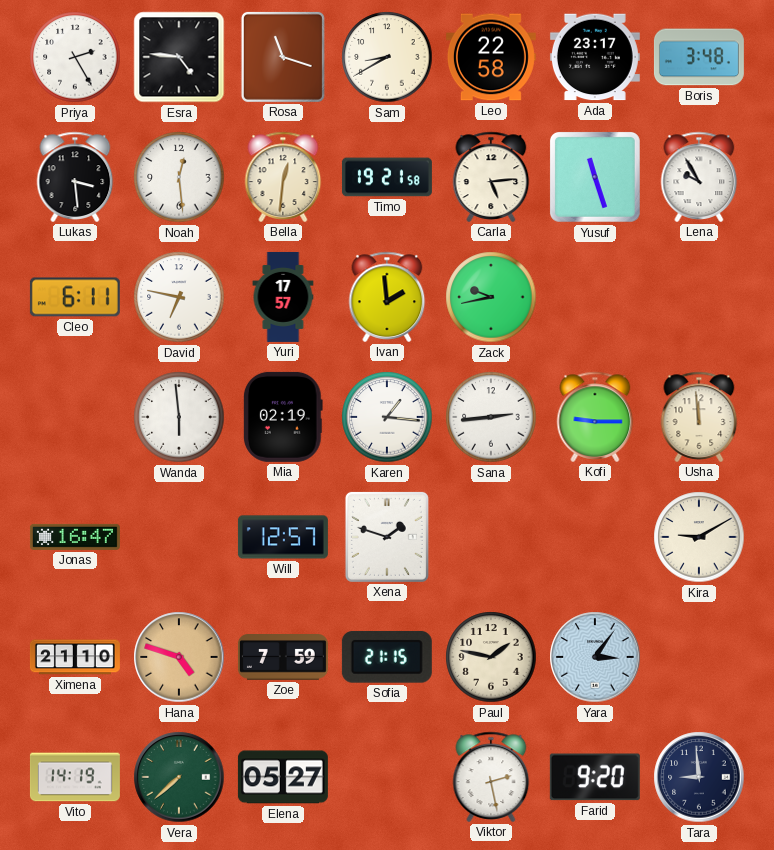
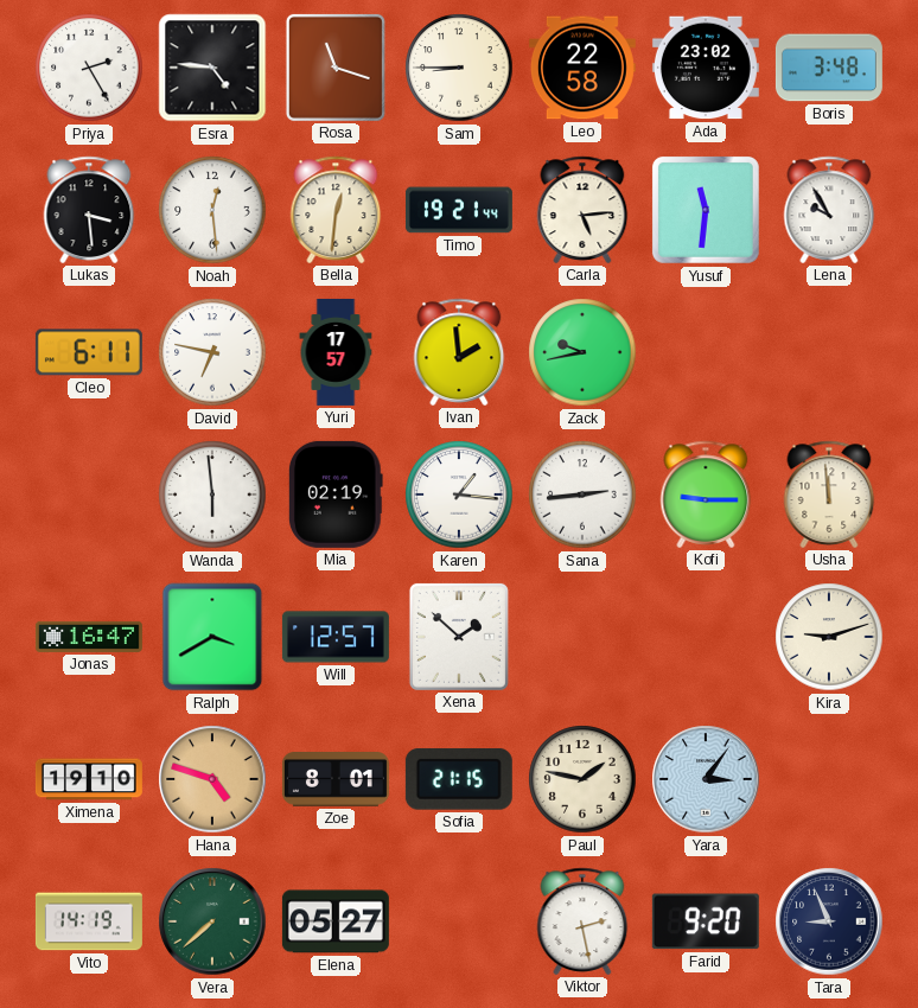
Sam: 8:40 -> 8:45 (459, 68)
Ada: 23:17 -> 23:02 (706, 68)
Timo: 19:21:58 -> 19:21:44 (459, 210)
Yusuf: 11:27 -> 11:31 (706, 210)
Ralph: none -> 3:40 (212, 637)
Xena: 1:48 -> 1:52 (459, 637)
Kira: 9:10 -> 9:12 (829, 637)
Ximena: 21:10 -> 19:10 (89, 779)
Zoe: 7:59 -> 8:01 (336, 780)
Tara: 8:59 -> 8:56 (829, 921)
